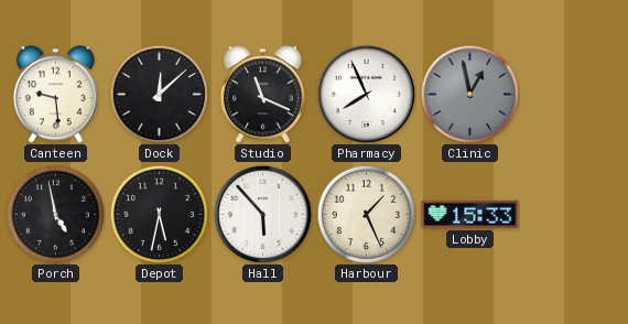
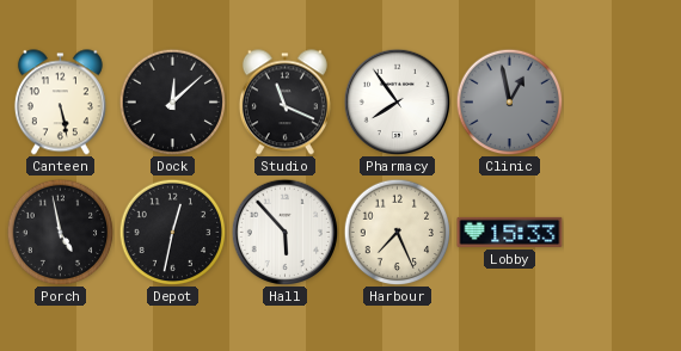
Canteen: 9:29 -> 5:28 (60, 103)
Pharmacy: 7:56 -> 7:54 (397, 101)
Depot: 5:32 -> 12:32 (172, 232)
Harbour: 1:26 -> 7:26 (397, 232)
